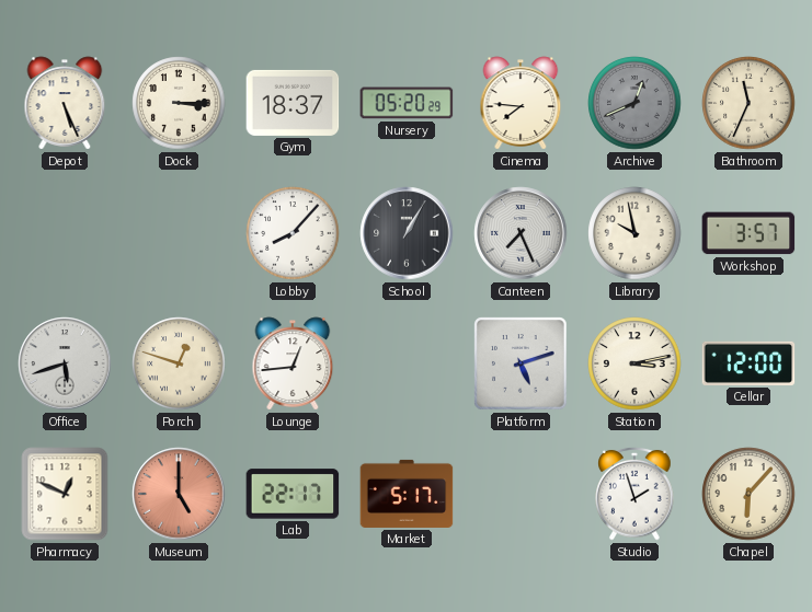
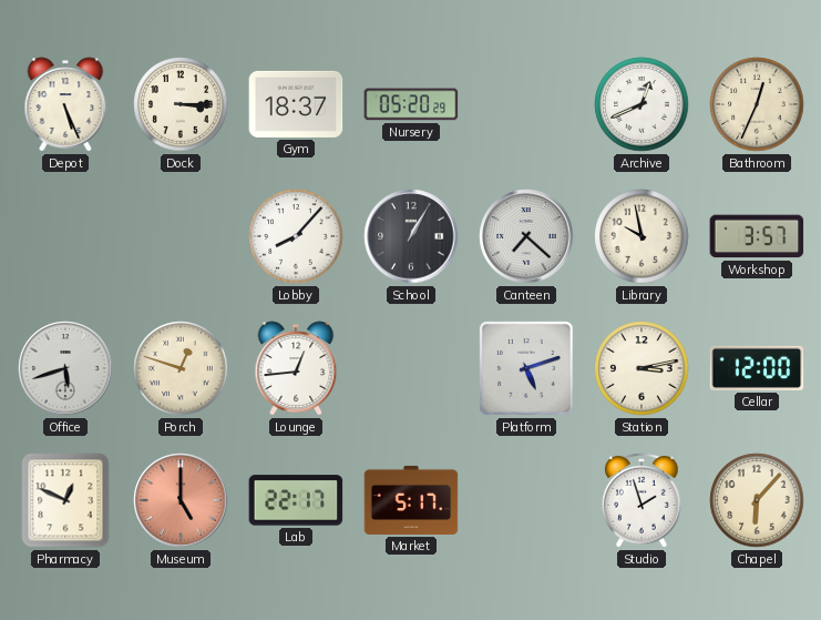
Cinema: 7:46 -> none (521, 103)
Archive dial: grey -> white (642, 104)
Bathroom: 11:34 -> 12:34 (757, 104)
Canteen: 7:26 -> 7:22 (526, 236)
